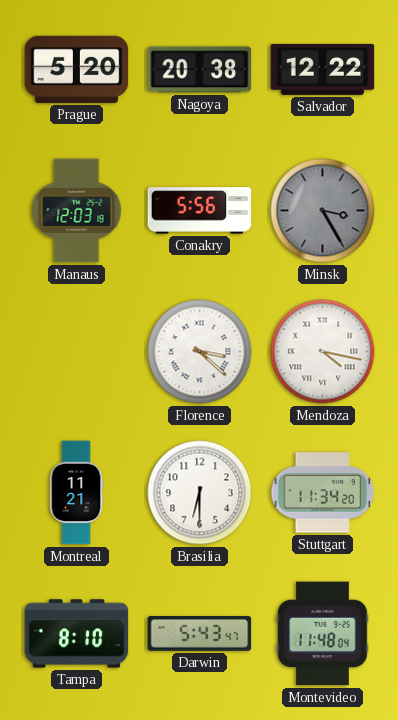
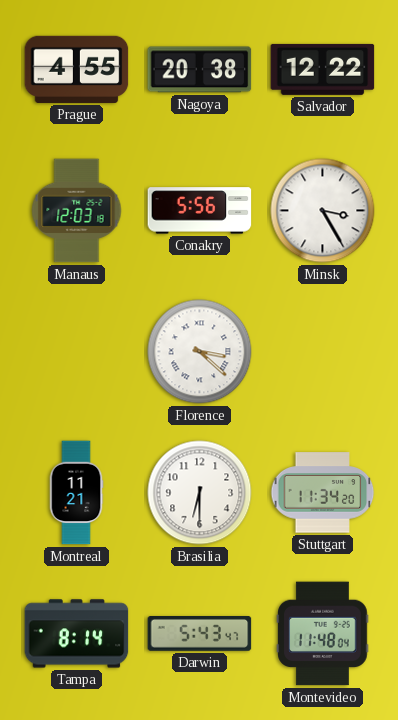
Prague: 5:20 -> 4:55 (77, 69)
Minsk dial: grey -> white (323, 211)
Mendoza: 4:17 -> none (323, 352)
Tampa: 8:10 -> 8:14 (77, 634)
